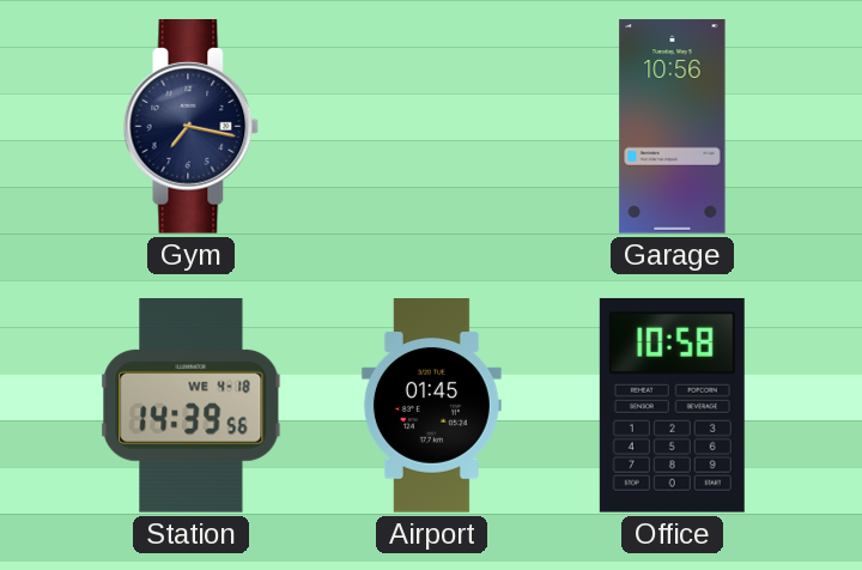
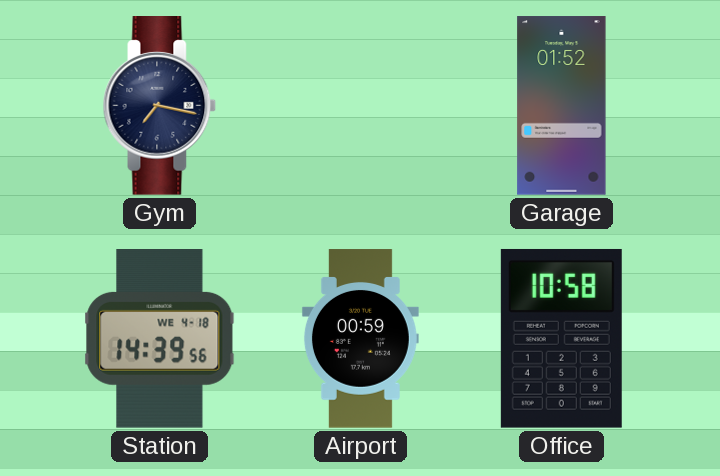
Garage: 10:56 -> 01:52 (562, 106)
Airport: 01:45 -> 00:59 (360, 339)
